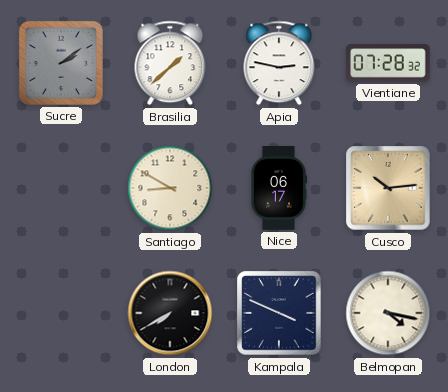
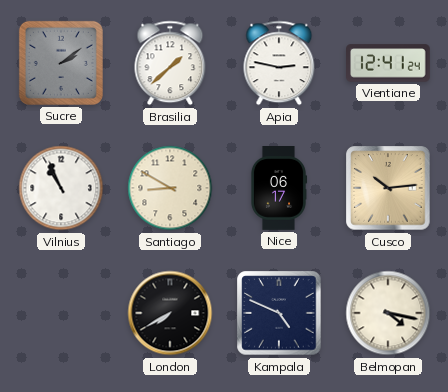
Vientiane: 07:28 -> 12:41 (389, 63)
Vilnius: none -> 10:56 (61, 188)
Kampala: 3:49 -> 4:49 (279, 313)
